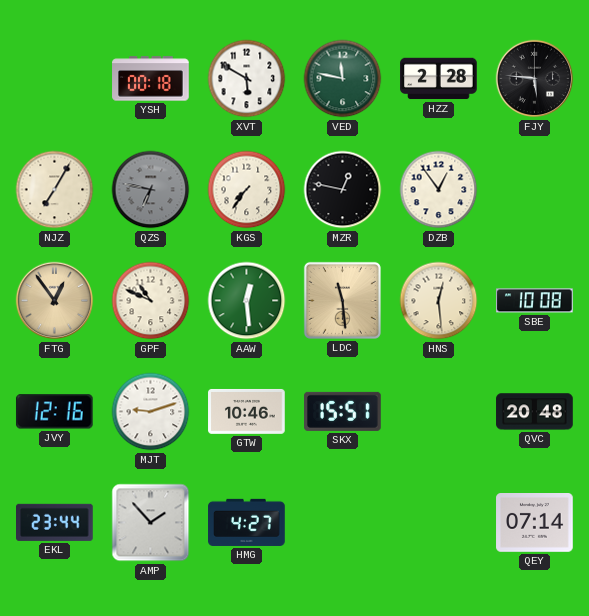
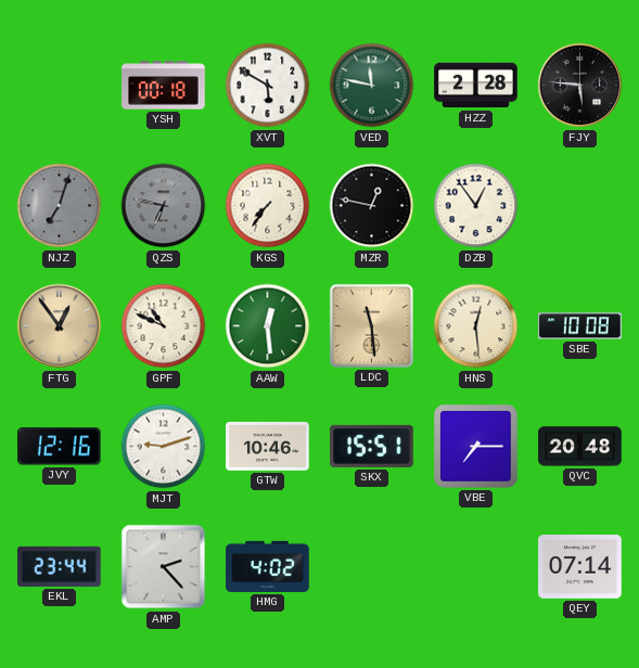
NJZ: 7:05 -> 7:03 (60, 206)
NJZ dial: cream -> grey (60, 206)
VBE: none -> 7:15 (476, 447)
AMP: 1:53 -> 2:23 (164, 567)
HMG: 4:27 -> 4:02 (268, 566)
